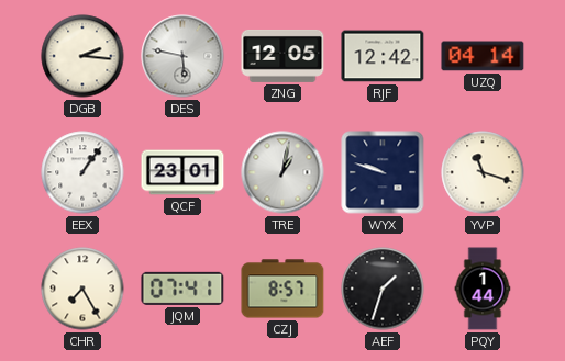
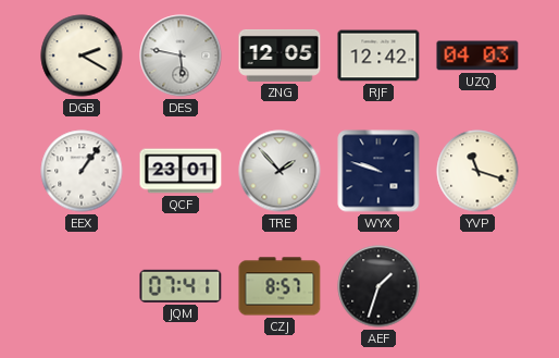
DGB: 2:16 -> 2:20 (82, 55)
UZQ: 04:14 -> 04:03 (477, 55)
TRE: 1:02 -> 1:53 (279, 171)
CHR: 7:25 -> none (82, 289)
PQY: 1:44 -> none (483, 289)
